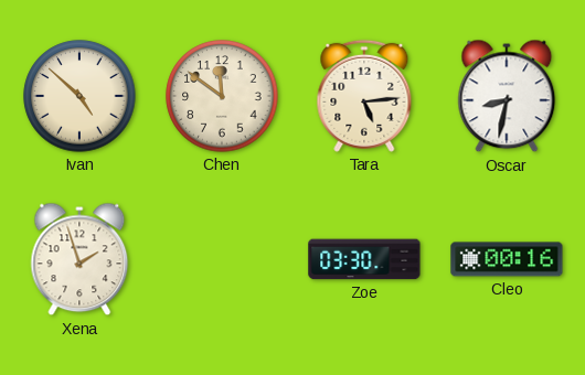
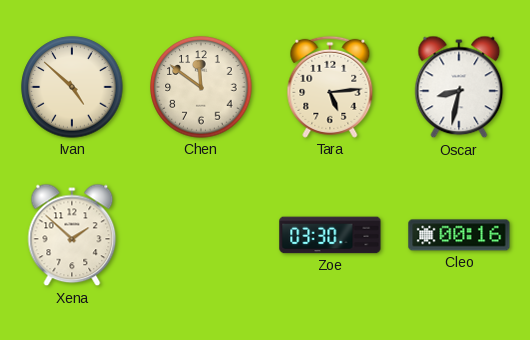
Xena: 1:57 -> 1:52 (72, 235)
